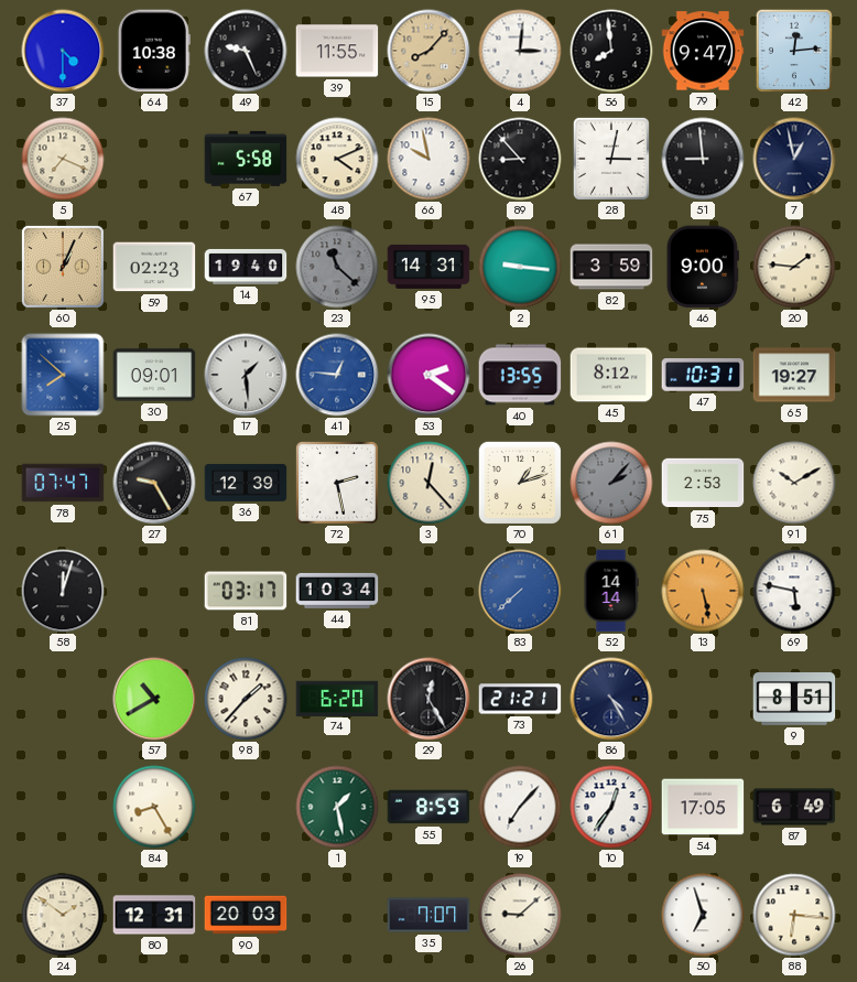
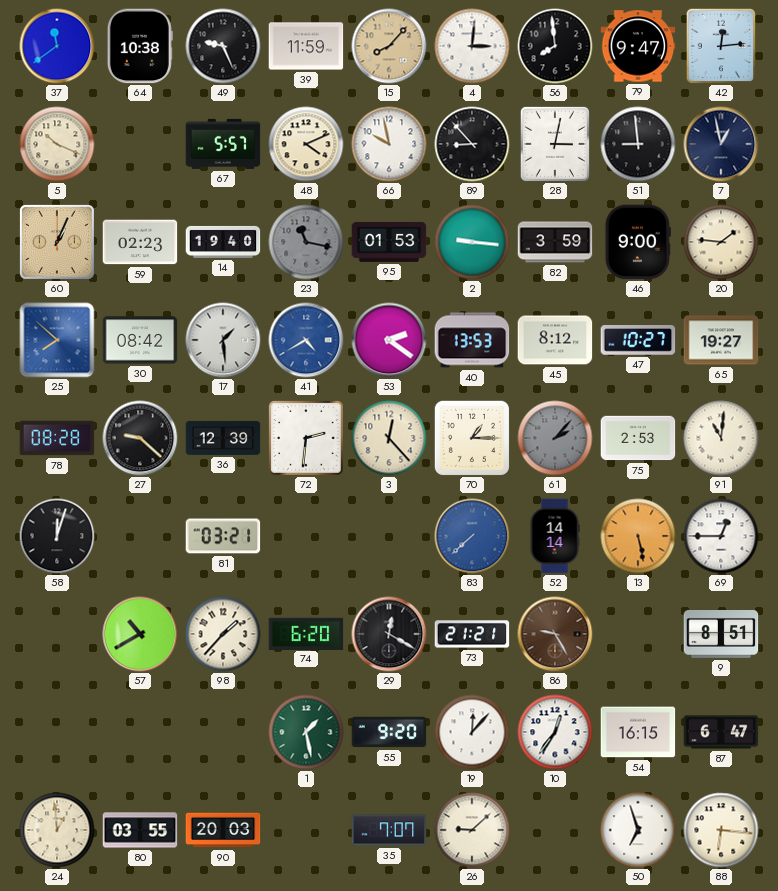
37: 4:30 -> 11:39 (57, 46)
39: 11:55 -> 11:59 (306, 46)
5: 7:19 -> 10:19 (57, 144)
67: 5:58 -> 5:57 (223, 144)
23: 11:22 -> 11:17 (306, 242)
95: 14:31 -> 01:53 (389, 242)
30: 09:01 -> 08:42 (140, 340)
41: 12:46 -> 4:40 (306, 340)
40: 13:55 -> 13:53 (472, 340)
47: 10:31 -> 10:27 (638, 341)
78: 07:47 -> 08:28 (57, 438)
27: 9:25 -> 9:22 (140, 438)
72: 2:28 -> 2:31 (306, 438)
70: 1:12 -> 1:15 (472, 438)
91: 10:10 -> 11:01 (721, 438)
81: 03:17 -> 03:21 (223, 536)
44: 10:34 -> none (337, 591)
69: 5:47 -> 12:45 (721, 536)
29: 12:25 -> 12:20 (389, 634)
86: 4:25 -> 9:25 (555, 634)
86 dial: navy -> brown (555, 634)
84: 8:25 -> none (154, 807)
55: 8:59 -> 9:20 (389, 732)
19: 7:07 -> 12:07 (472, 732)
54: 17:05 -> 16:15 (638, 732)
87: 6:49 -> 6:47 (721, 732)
24: 1:51 -> 12:59 (57, 830)
80: 12:31 -> 03:55 (140, 830)
